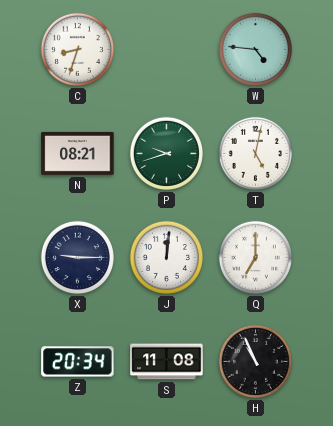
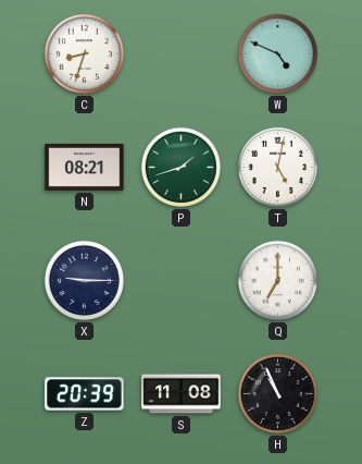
W: 4:46 -> 4:49 (277, 53)
P: 9:42 -> 1:42 (180, 167)
J: 12:01 -> none (166, 257)
Z: 20:34 -> 20:39 (85, 394)
